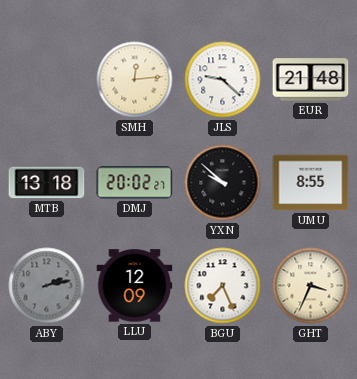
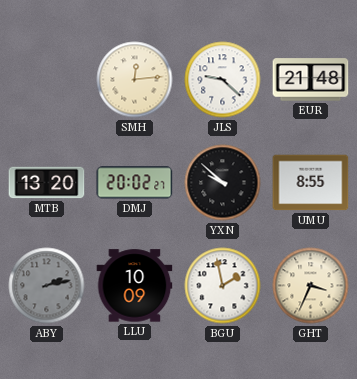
MTB: 13:18 -> 13:20 (47, 183)
LLU: 12:09 -> 10:09 (135, 286)
BGU: 7:26 -> 1:58 (223, 286)
